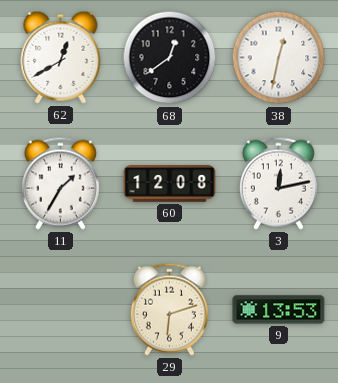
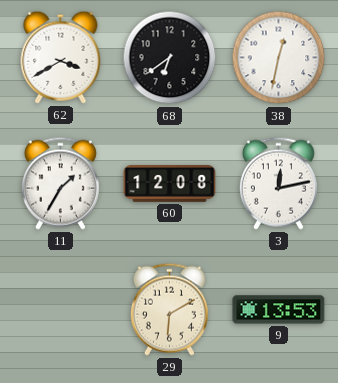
62: 12:40 -> 3:40 (61, 57)
68: 12:39 -> 6:39 (170, 58)
29: 6:12 -> 6:10 (169, 309)
